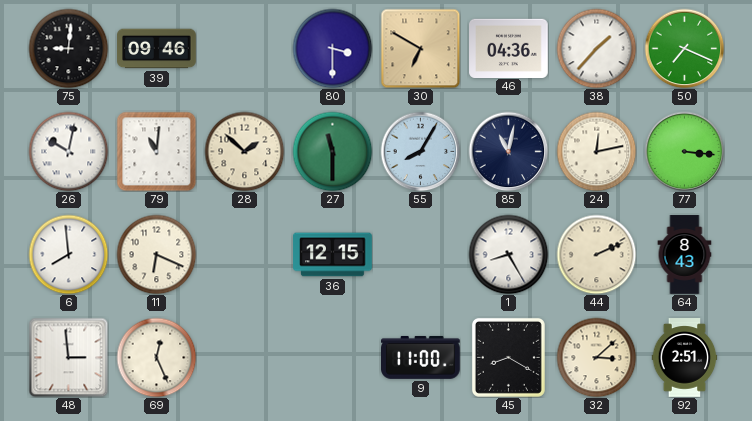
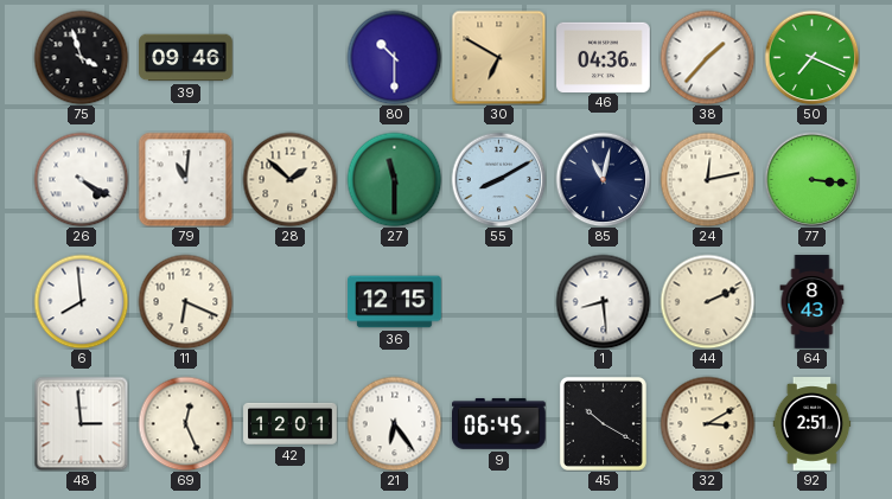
75: 9:01 -> 3:57 (81, 57)
80: 3:30 -> 10:30 (394, 57)
26: 10:02 -> 4:20 (81, 179)
55: 8:05 -> 8:10 (498, 179)
1: 8:25 -> 8:29 (603, 301)
42: none -> 12:01 (291, 423)
21: none -> 6:24 (394, 423)
9: 11:00 -> 06:45 (499, 423)
45: 8:20 -> 10:20 (603, 423)
32: 3:08 -> 3:10 (707, 423)
